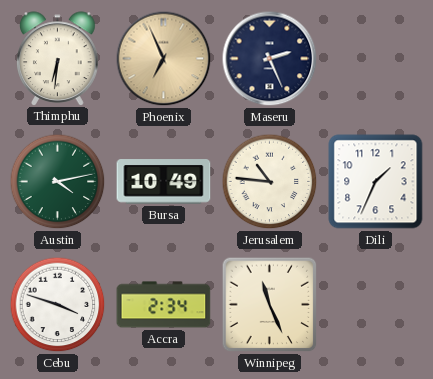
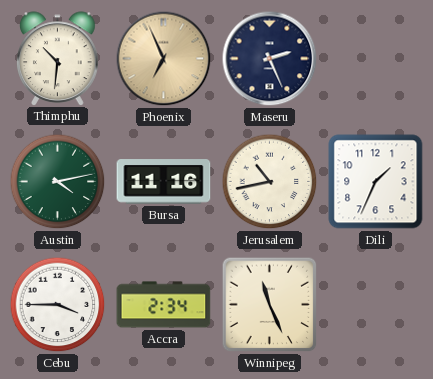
Thimphu: 6:31 -> 10:31 (58, 58)
Bursa: 10:49 -> 11:16 (164, 182)
Jerusalem: 10:46 -> 10:43 (270, 182)
Cebu: 3:48 -> 3:45 (58, 305)
